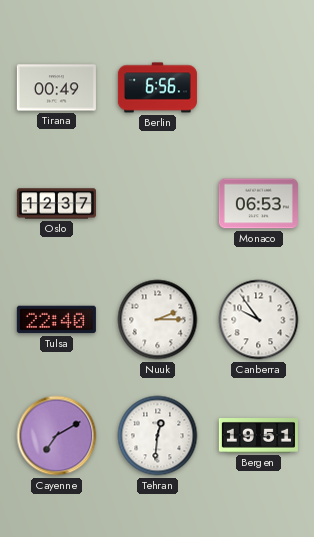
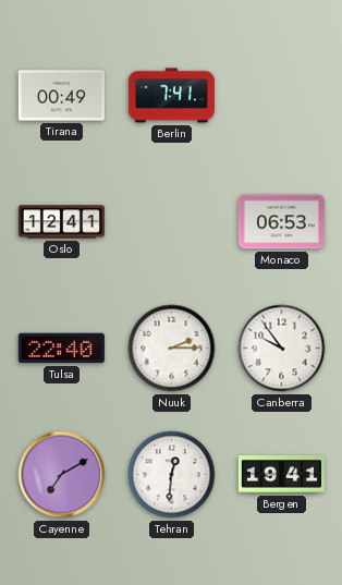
Berlin: 6:56 -> 7:41 (171, 96)
Oslo: 12:37 -> 12:41 (61, 222)
Bergen: 19:51 -> 19:41 (281, 475)
